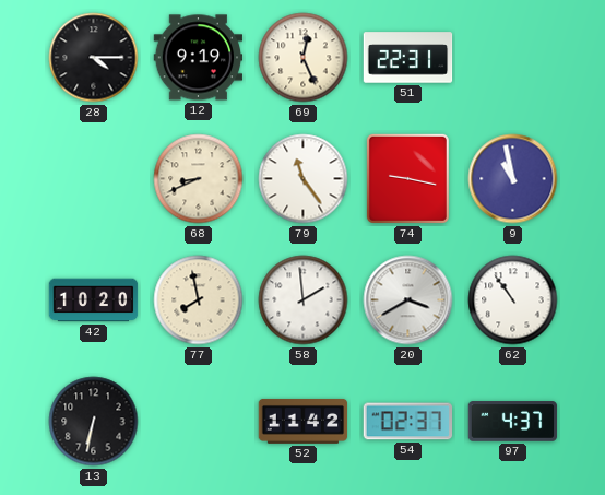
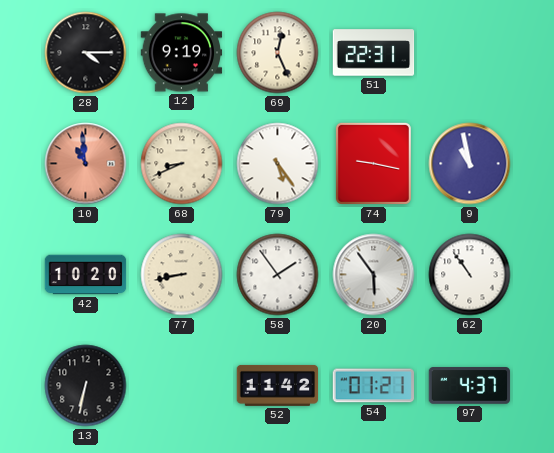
10: none -> 10:59 (86, 164)
79: 11:24 -> 5:24 (278, 164)
77: 7:58 -> 8:43 (182, 275)
58: 1:59 -> 1:54 (278, 275)
20: 3:40 -> 5:54 (374, 275)
54: 02:37 -> 01:21 (374, 386)
